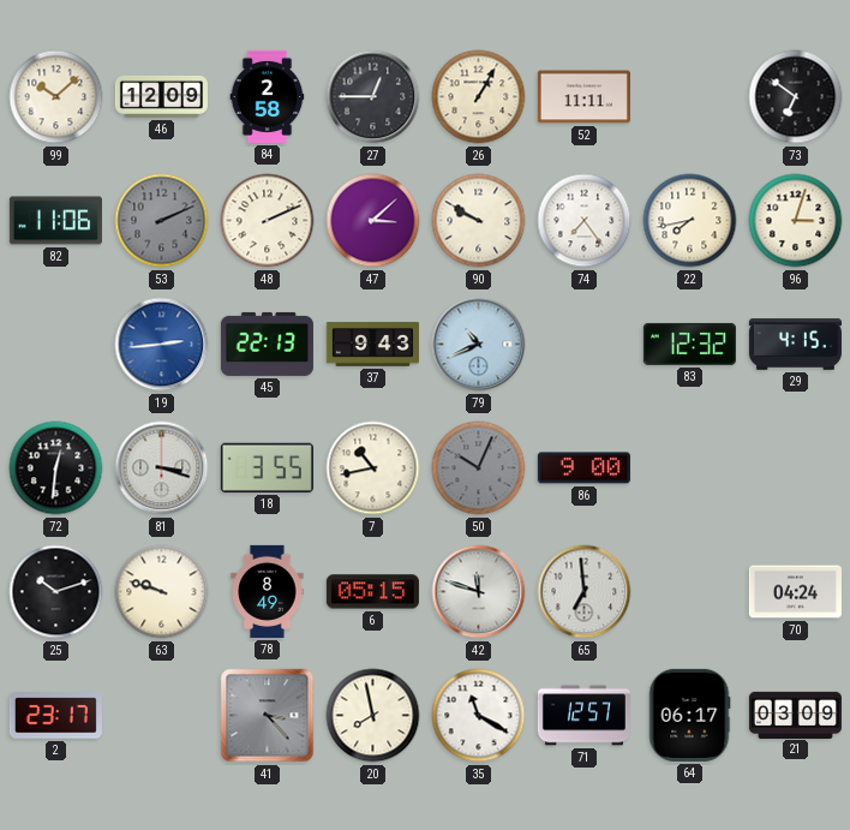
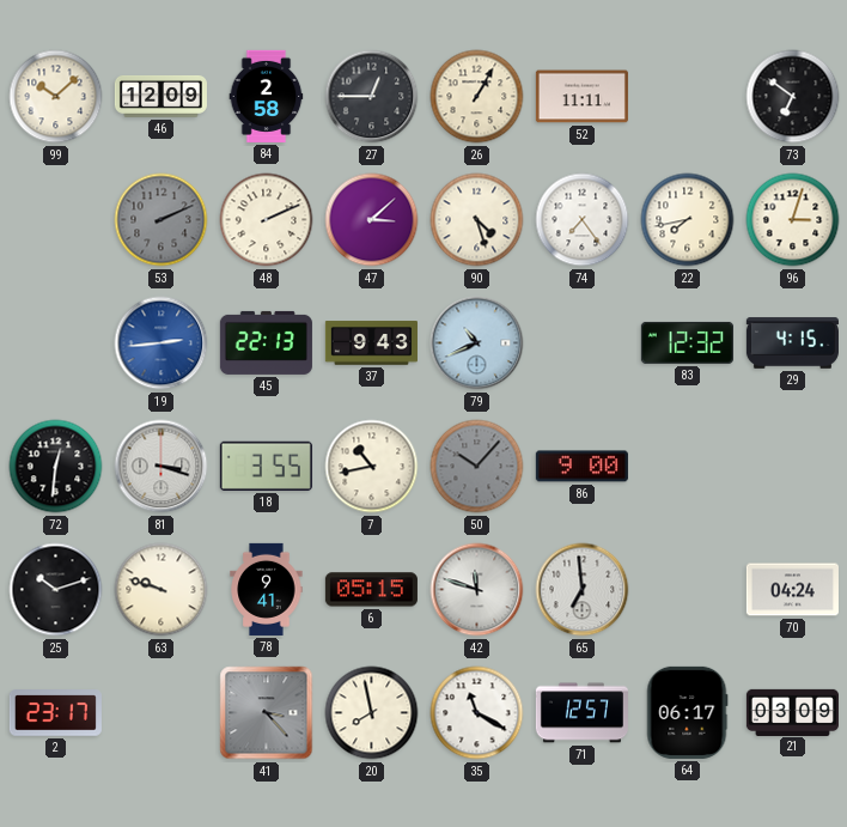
82: 11:06 -> none (55, 221)
90: 9:50 -> 4:27 (477, 220)
50: 10:04 -> 10:07 (477, 467)
78: 8:49 -> 9:41 (267, 589)
